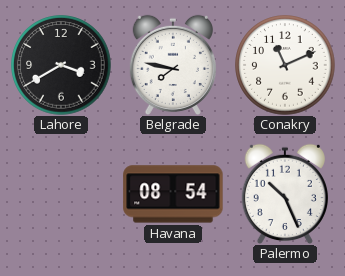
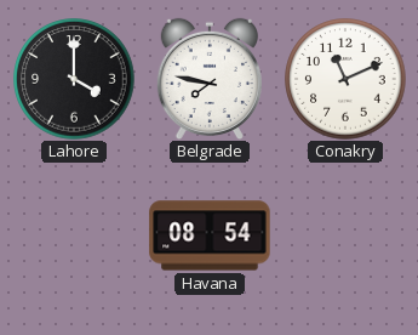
Lahore: 3:40 -> 4:00 (74, 79)
Palermo: 10:26 -> none (285, 194)
